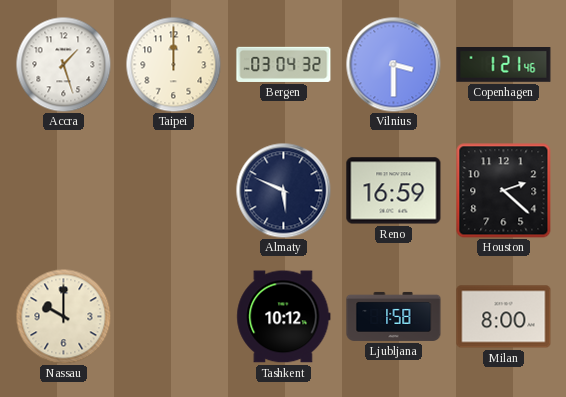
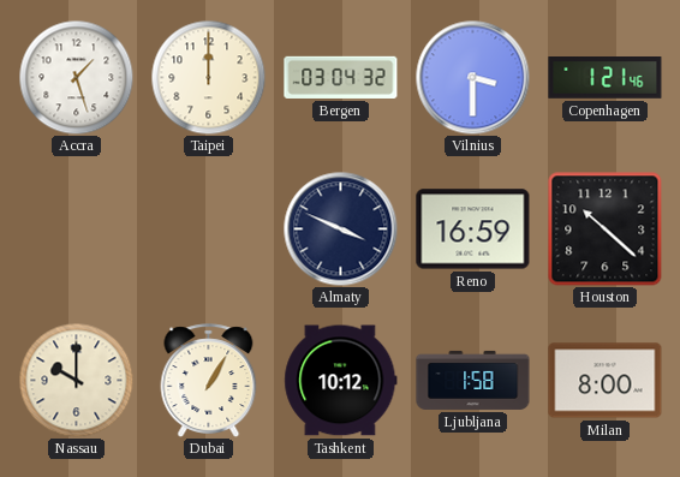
Almaty: 5:49 -> 3:49 (340, 228)
Houston: 2:22 -> 10:22 (604, 228)
Dubai: none -> 1:05 (209, 381)
